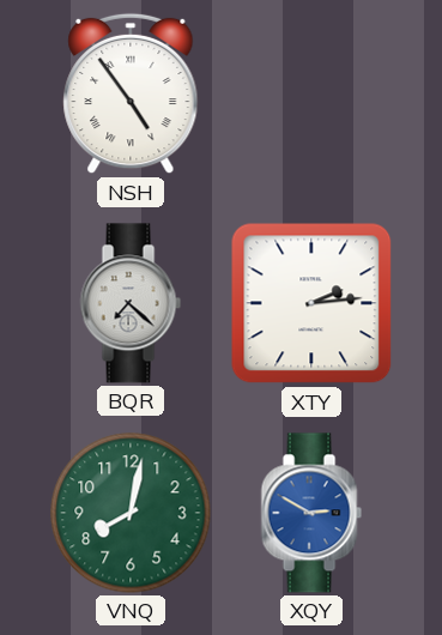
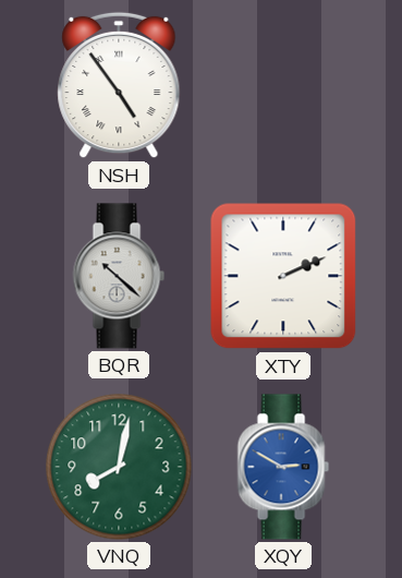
BQR: 7:22 -> 10:22 (119, 276)
XTY: 2:14 -> 2:11 (283, 276)
